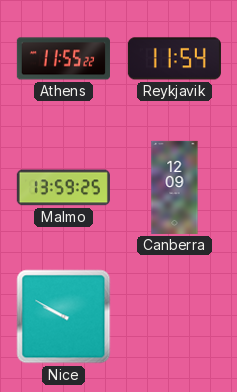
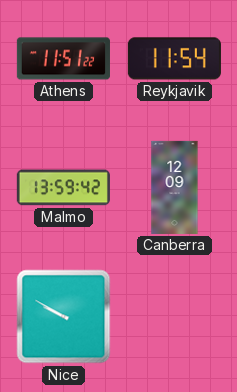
Athens: 11:55 -> 11:51 (63, 59)
Malmo: 13:59:25 -> 13:59:42 (63, 188)
